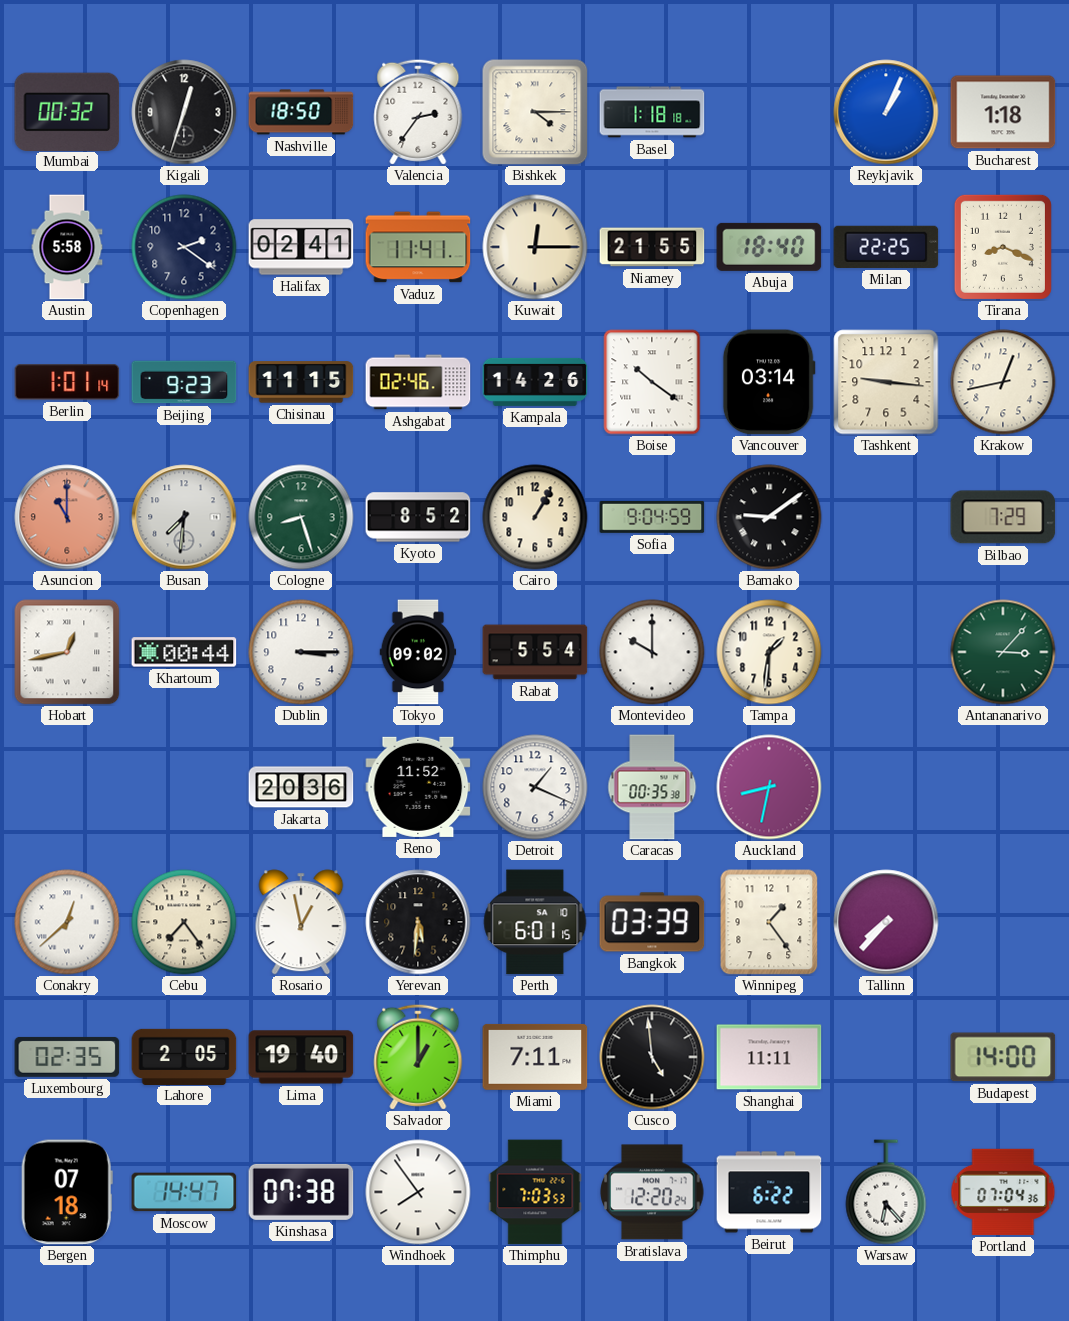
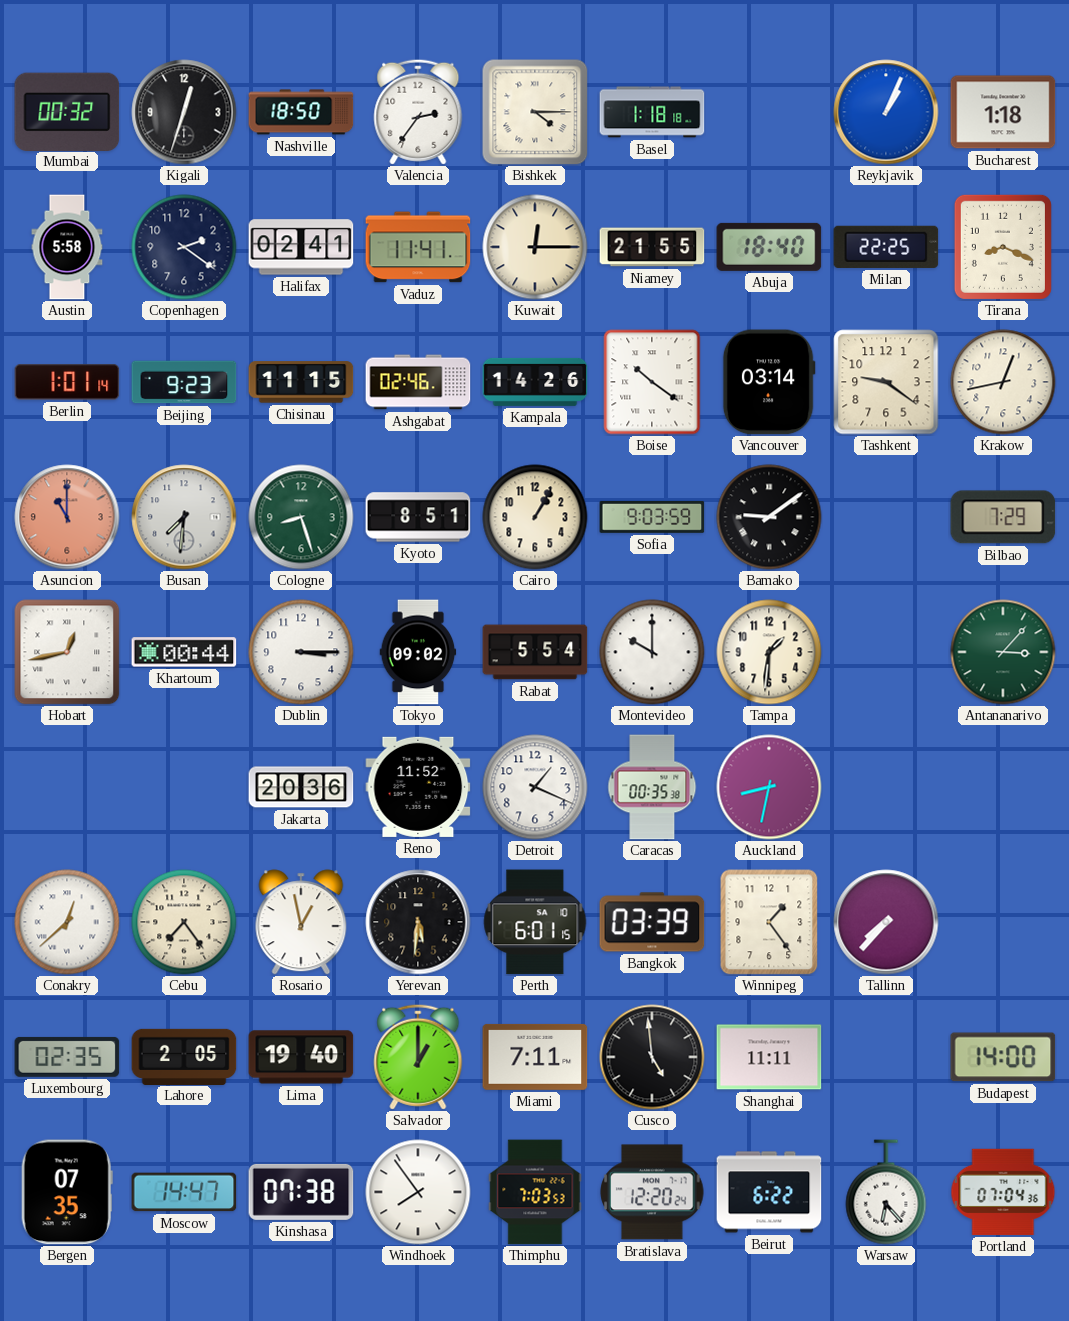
Tashkent: 9:16 -> 9:21 (886, 382)
Kyoto: 8:52 -> 8:51 (418, 517)
Sofia: 9:04 -> 9:03 (652, 517)
Bergen: 07:18 -> 07:35 (67, 1192)
